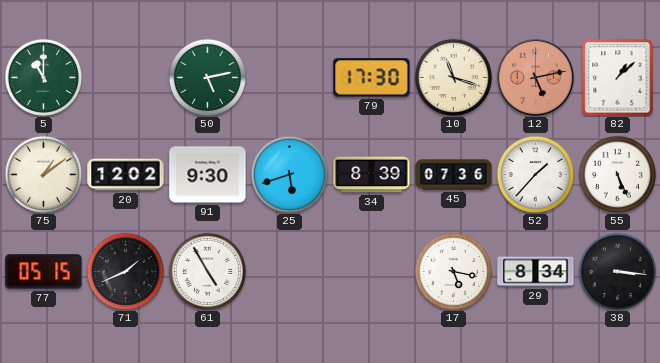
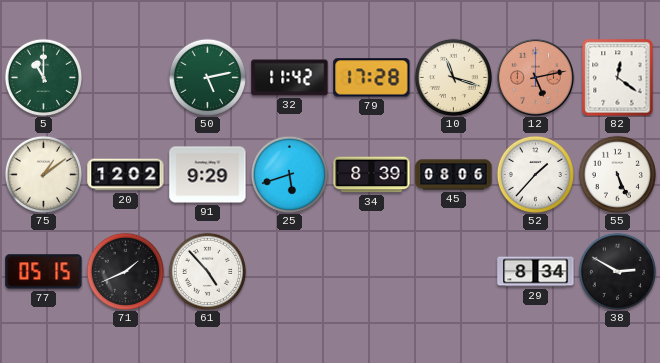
32: none -> 11:42 (290, 78)
79: 17:30 -> 17:28 (372, 78)
82: 1:08 -> 12:21 (618, 77)
91: 9:30 -> 9:29 (208, 175)
45: 07:36 -> 08:06 (454, 175)
61: 4:55 -> 4:53 (207, 271)
17: 5:17 -> none (453, 271)
38: 3:16 -> 2:50 (617, 271)
